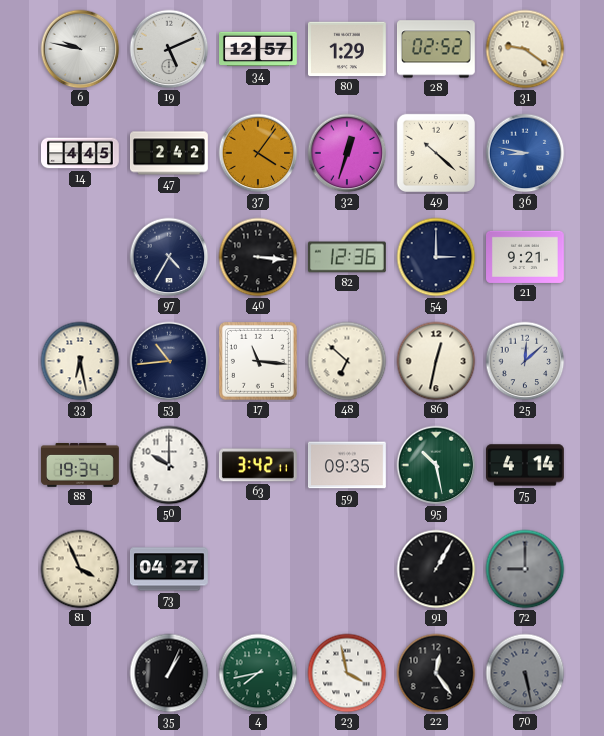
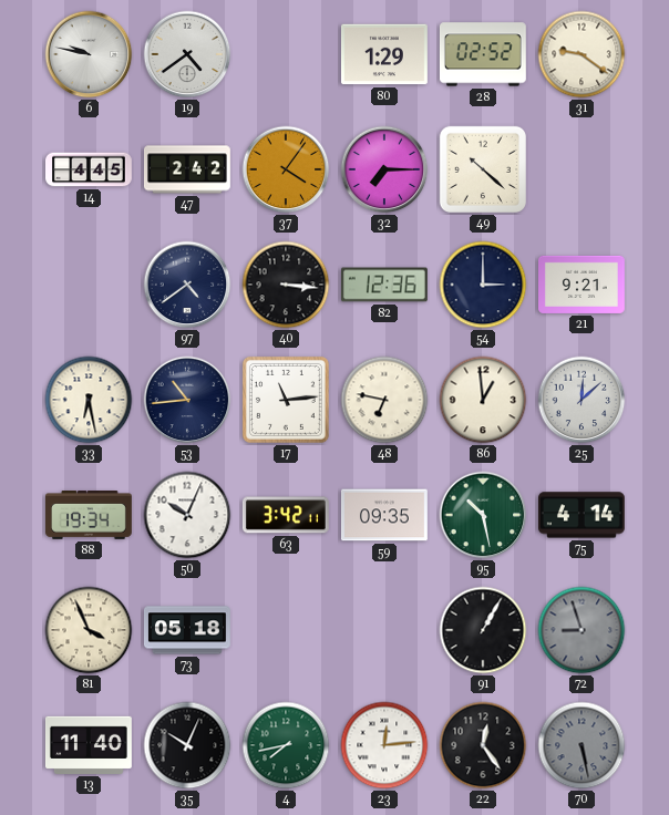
19: 5:11 -> 4:39 (187, 54)
34: 12:57 -> none (259, 49)
32: 12:33 -> 7:15 (384, 169)
36: 8:47 -> none (525, 153)
97: 4:35 -> 4:39 (187, 285)
17: 11:16 -> 11:14 (286, 400)
48: 6:52 -> 6:47 (384, 400)
86: 12:32 -> 12:59 (483, 400)
50: 10:00 -> 10:04 (187, 515)
73: 04:27 -> 05:18 (187, 630)
72: 9:00 -> 8:57 (581, 630)
13: none -> 11:40 (89, 745)
35: 1:04 -> 10:04 (187, 745)
23: 3:58 -> 12:14 (384, 745)
